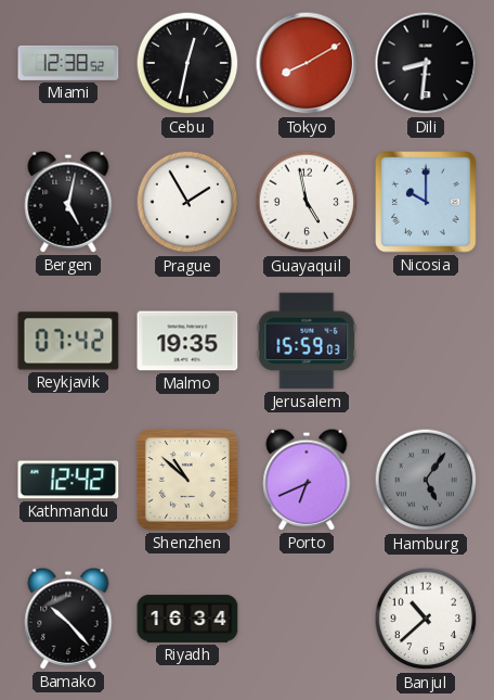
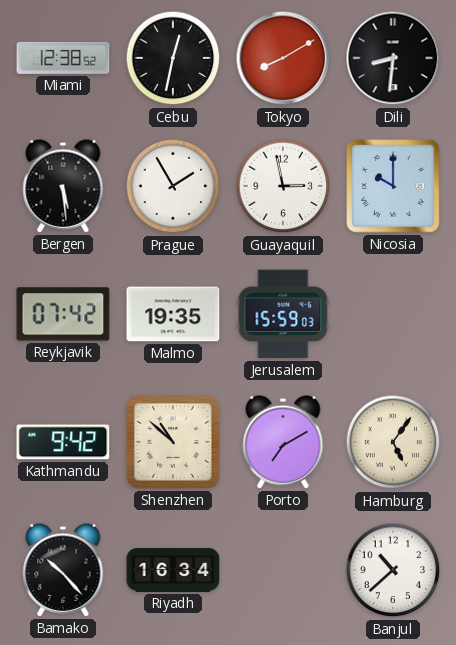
Bergen: 5:02 -> 5:29 (63, 186)
Guayaquil: 4:58 -> 2:58 (283, 186)
Kathmandu: 12:42 -> 9:42 (63, 442)
Porto: 6:41 -> 7:10 (283, 442)
Hamburg dial: grey -> cream (393, 442)
